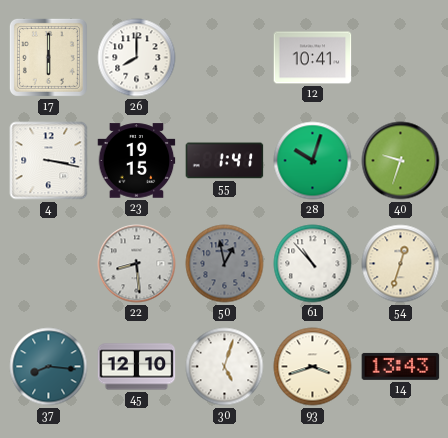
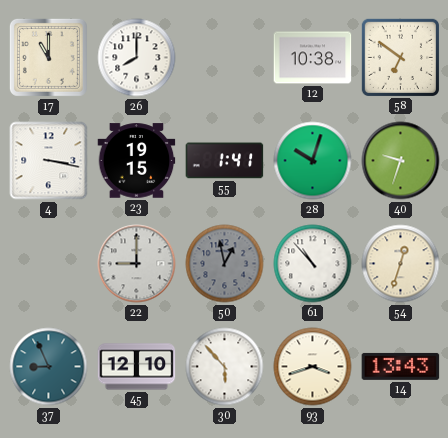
17: 6:00 -> 11:00 (48, 57)
12: 10:41 -> 10:38 (313, 58)
58: none -> 6:51 (400, 57)
22: 8:29 -> 9:00 (137, 264)
37: 8:16 -> 8:56 (49, 367)
30: 5:03 -> 5:53 (225, 367)
